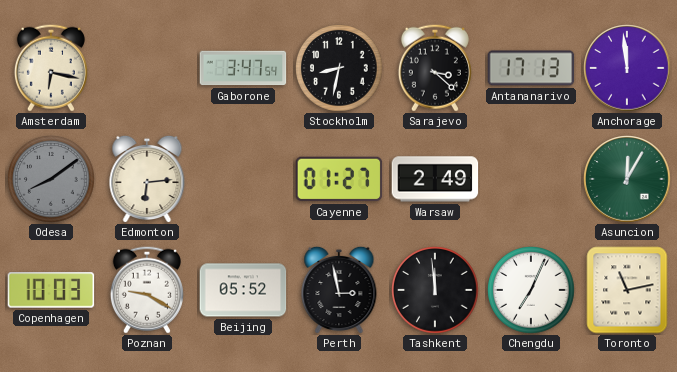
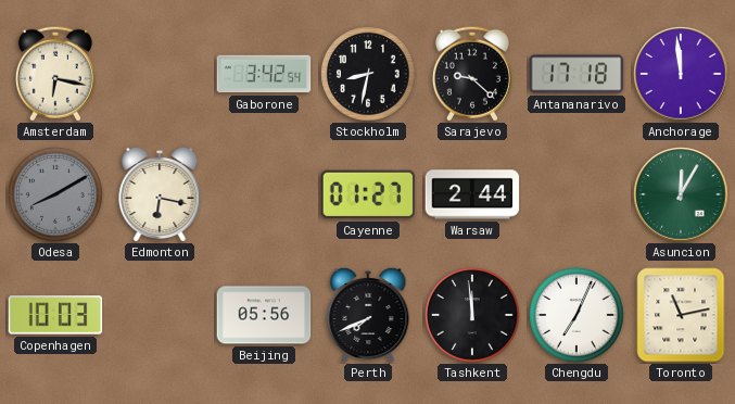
Gaborone: 3:47 -> 3:42 (264, 74)
Sarajevo: 3:22 -> 9:22 (472, 74)
Antananarivo: 17:13 -> 17:18 (576, 74)
Odesa: 8:09 -> 8:10 (55, 194)
Edmonton: 6:14 -> 6:17 (160, 194)
Warsaw: 2:49 -> 2:44 (472, 194)
Poznan: 9:20 -> none (147, 290)
Beijing: 05:52 -> 05:56 (264, 315)
Perth: 2:58 -> 7:41 (368, 315)
